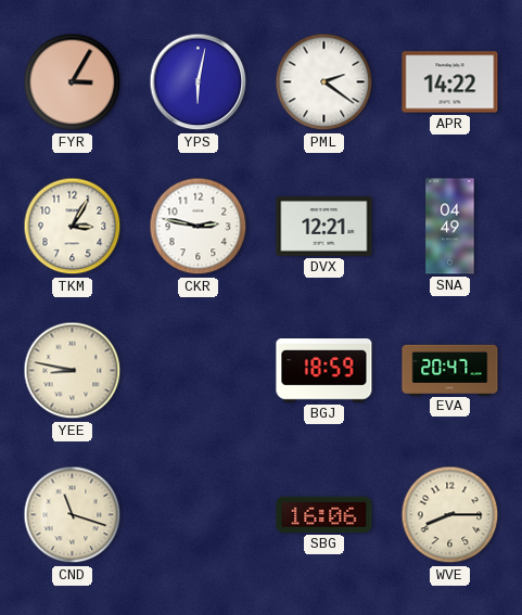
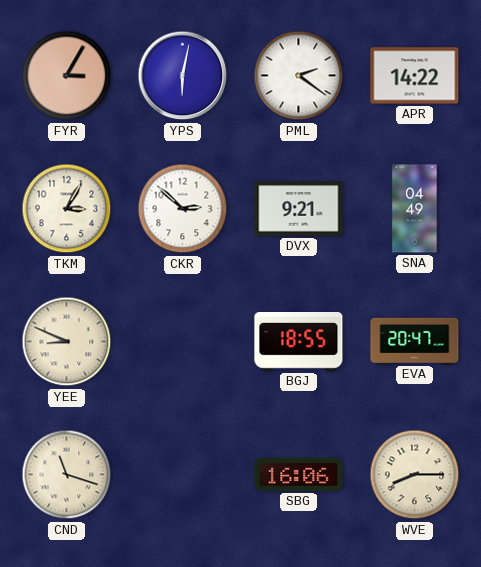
CKR: 2:47 -> 2:52 (183, 209)
DVX: 12:21 -> 9:21 (299, 209)
YEE: 8:47 -> 8:49 (67, 342)
BGJ: 18:59 -> 18:55 (299, 342)
